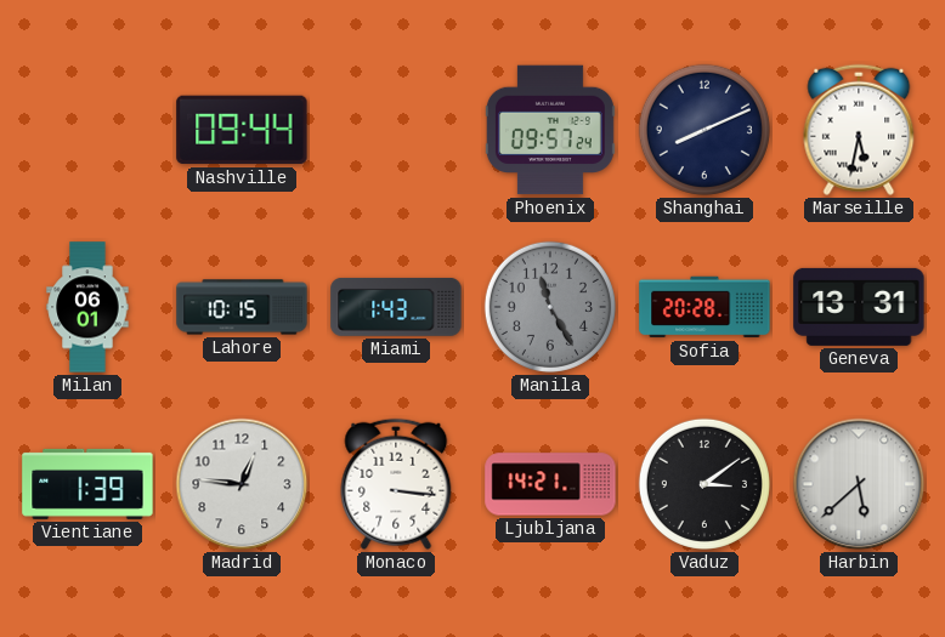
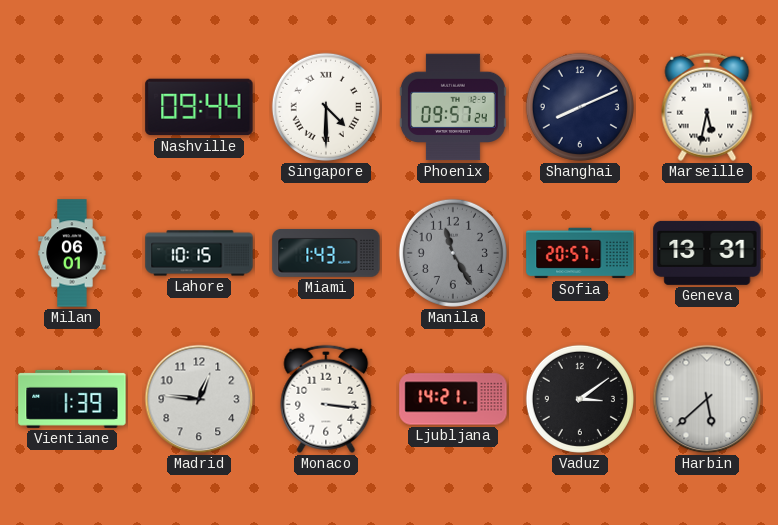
Singapore: none -> 4:30 (326, 107)
Sofia: 20:28 -> 20:57 (580, 253)
